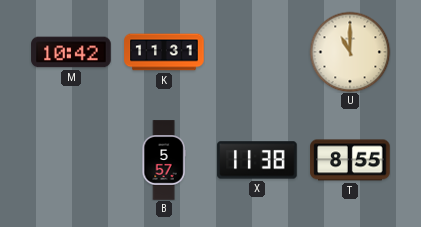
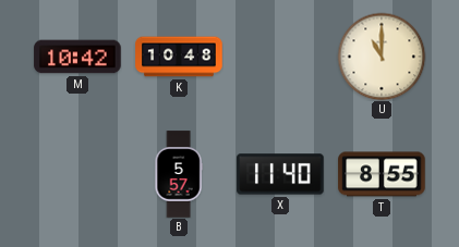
K: 11:31 -> 10:48 (179, 57)
X: 11:38 -> 11:40 (280, 174)
